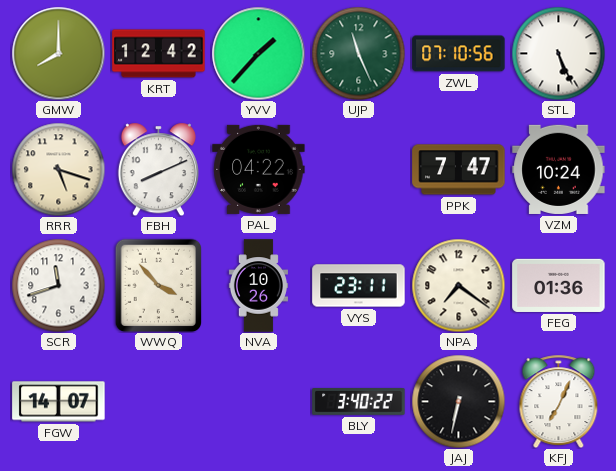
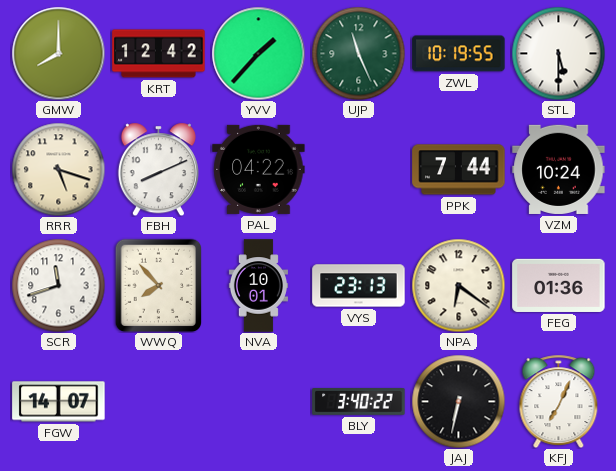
ZWL: 07:10 -> 10:19 (459, 54)
STL: 5:26 -> 5:30 (558, 53)
PPK: 7:47 -> 7:44 (459, 170)
WWQ: 3:53 -> 7:53 (159, 285)
NVA: 10:26 -> 10:01 (258, 286)
VYS: 23:11 -> 23:13 (359, 286)
NPA: 7:21 -> 6:21 (458, 285)
